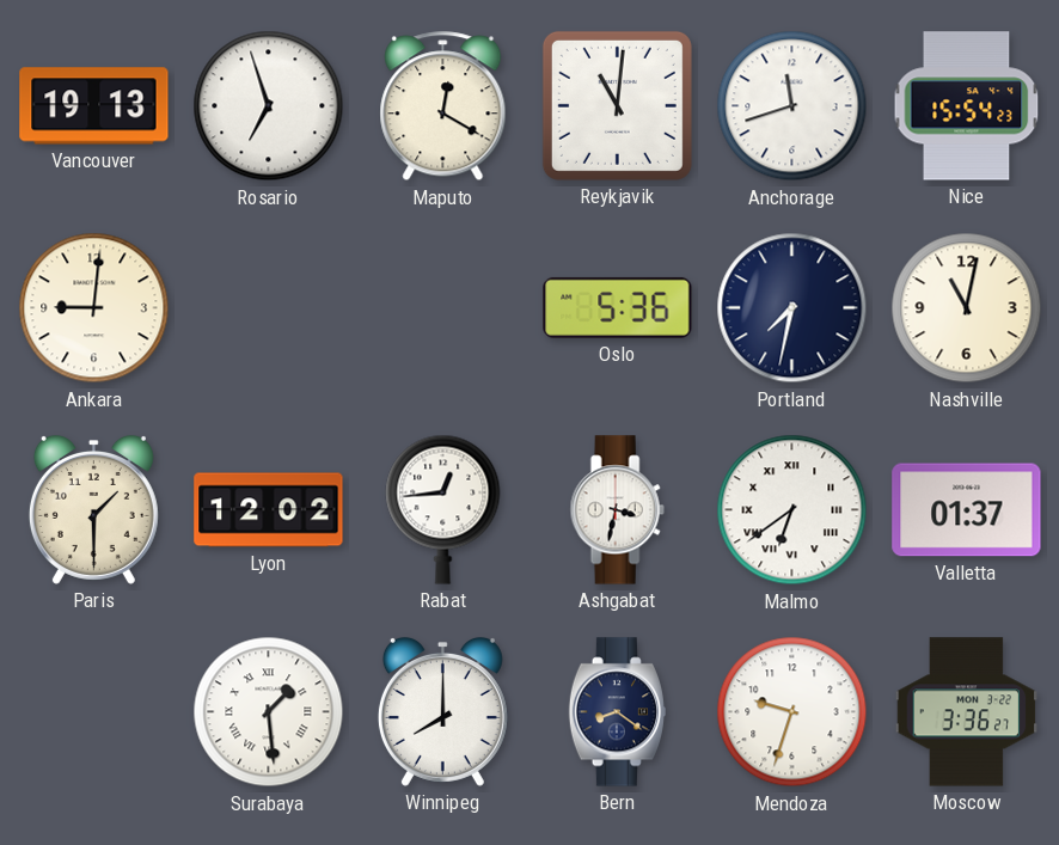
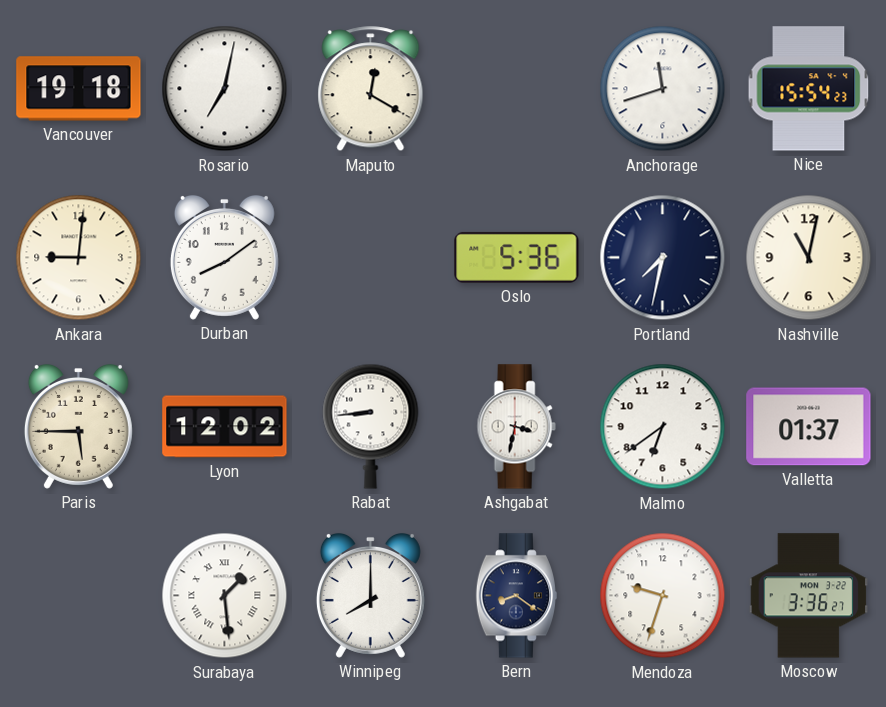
Vancouver: 19:13 -> 19:18 (79, 89)
Rosario: 6:57 -> 7:02 (225, 89)
Reykjavik: 11:01 -> none (617, 105)
Durban: none -> 8:09 (224, 257)
Paris: 1:30 -> 5:45 (78, 426)
Rabat: 12:44 -> 8:44 (371, 426)
Malmo numerals: Roman -> Arabic (663, 427)
